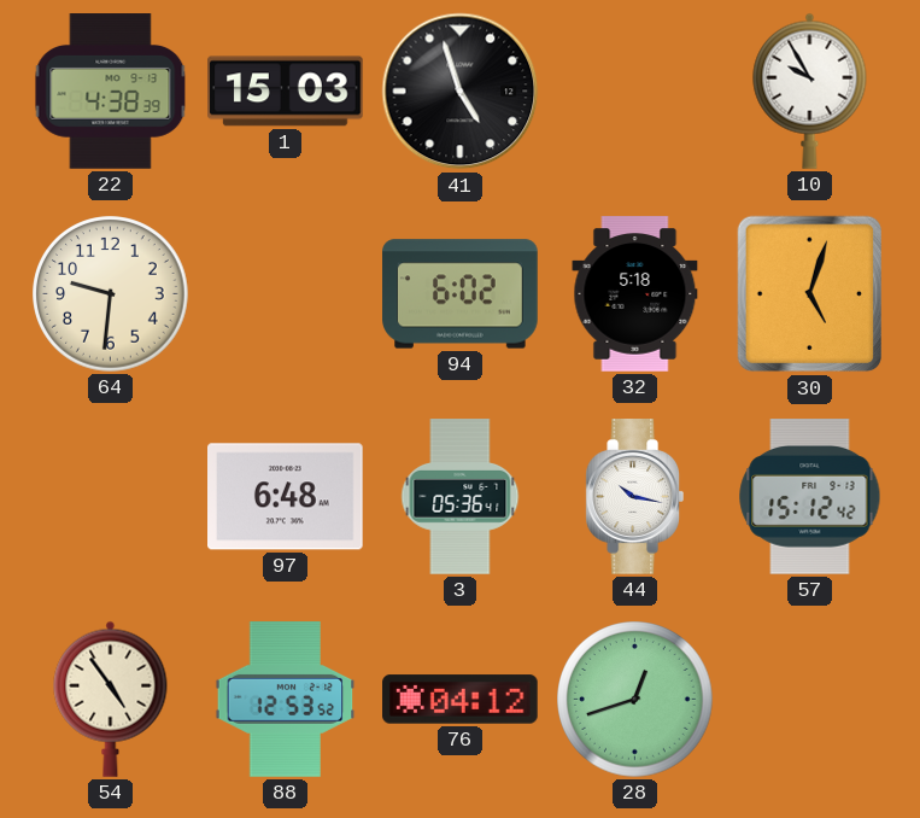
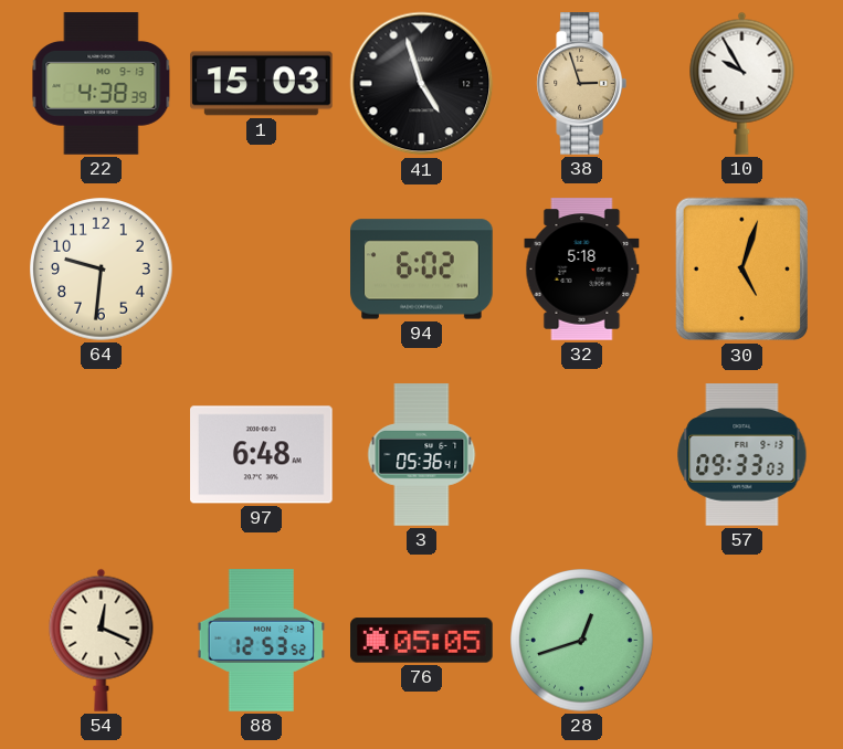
38: none -> 2:57 (581, 84)
44: 10:17 -> none (634, 497)
57: 15:12 -> 09:33 (742, 455)
54: 4:54 -> 12:19 (102, 640)
76: 04:12 -> 05:05 (422, 641)
